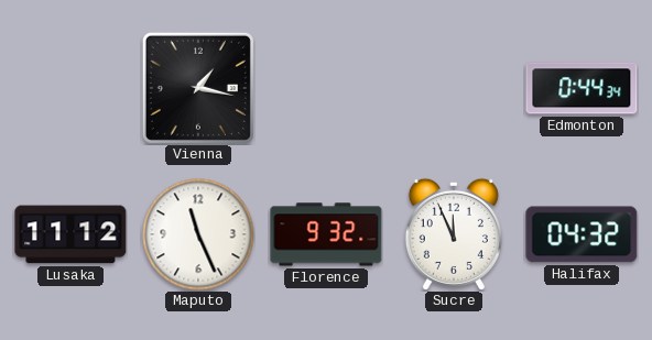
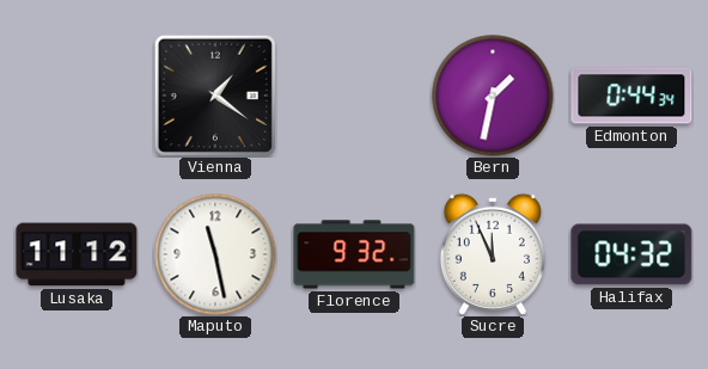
Vienna: 1:17 -> 1:21 (215, 96)
Bern: none -> 1:32 (493, 96)
Maputo: 11:26 -> 11:28 (215, 254)
